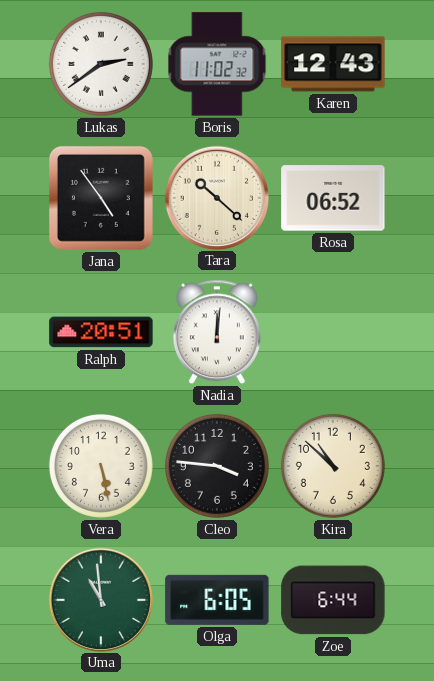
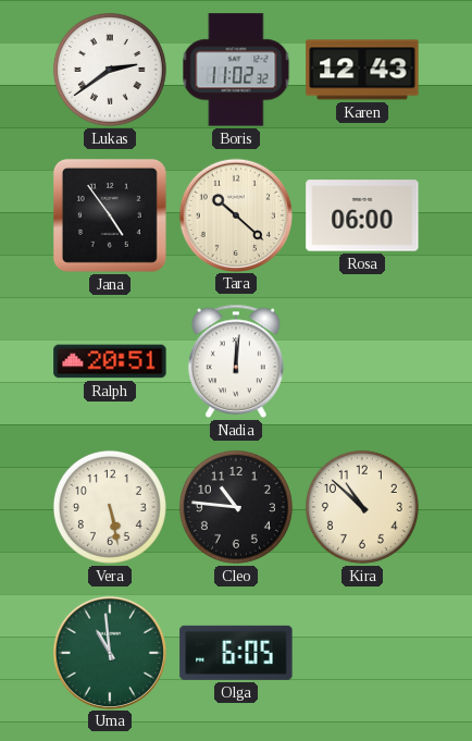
Rosa: 06:52 -> 06:00 (362, 215)
Cleo: 3:46 -> 10:46 (236, 507)
Zoe: 6:44 -> none (333, 600)
